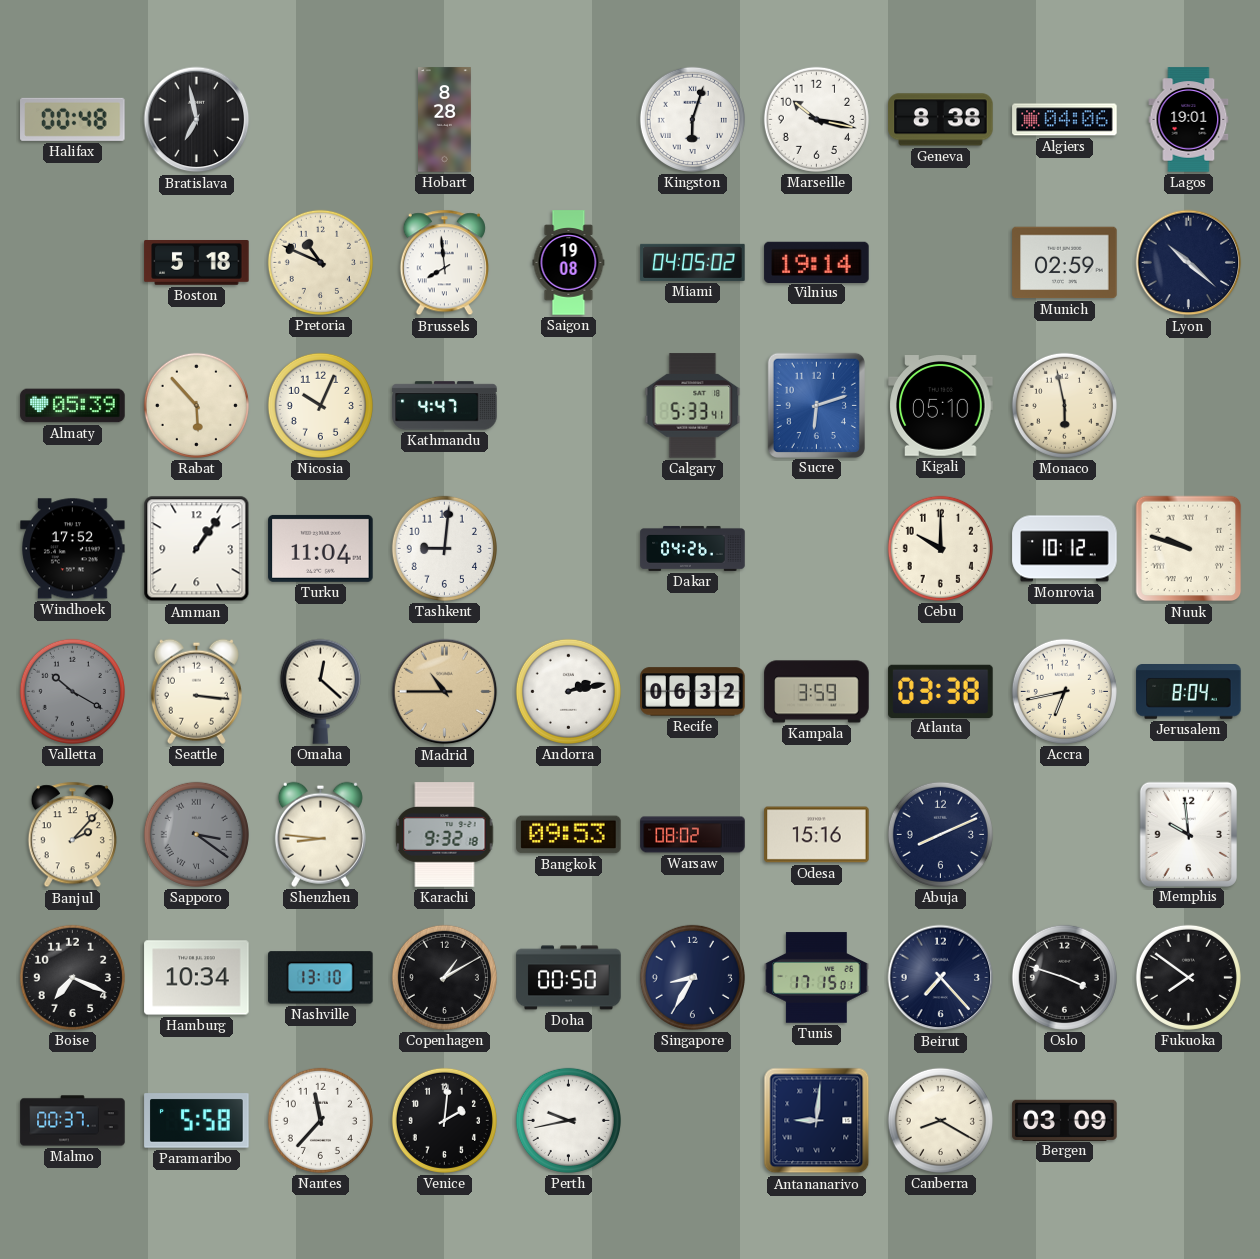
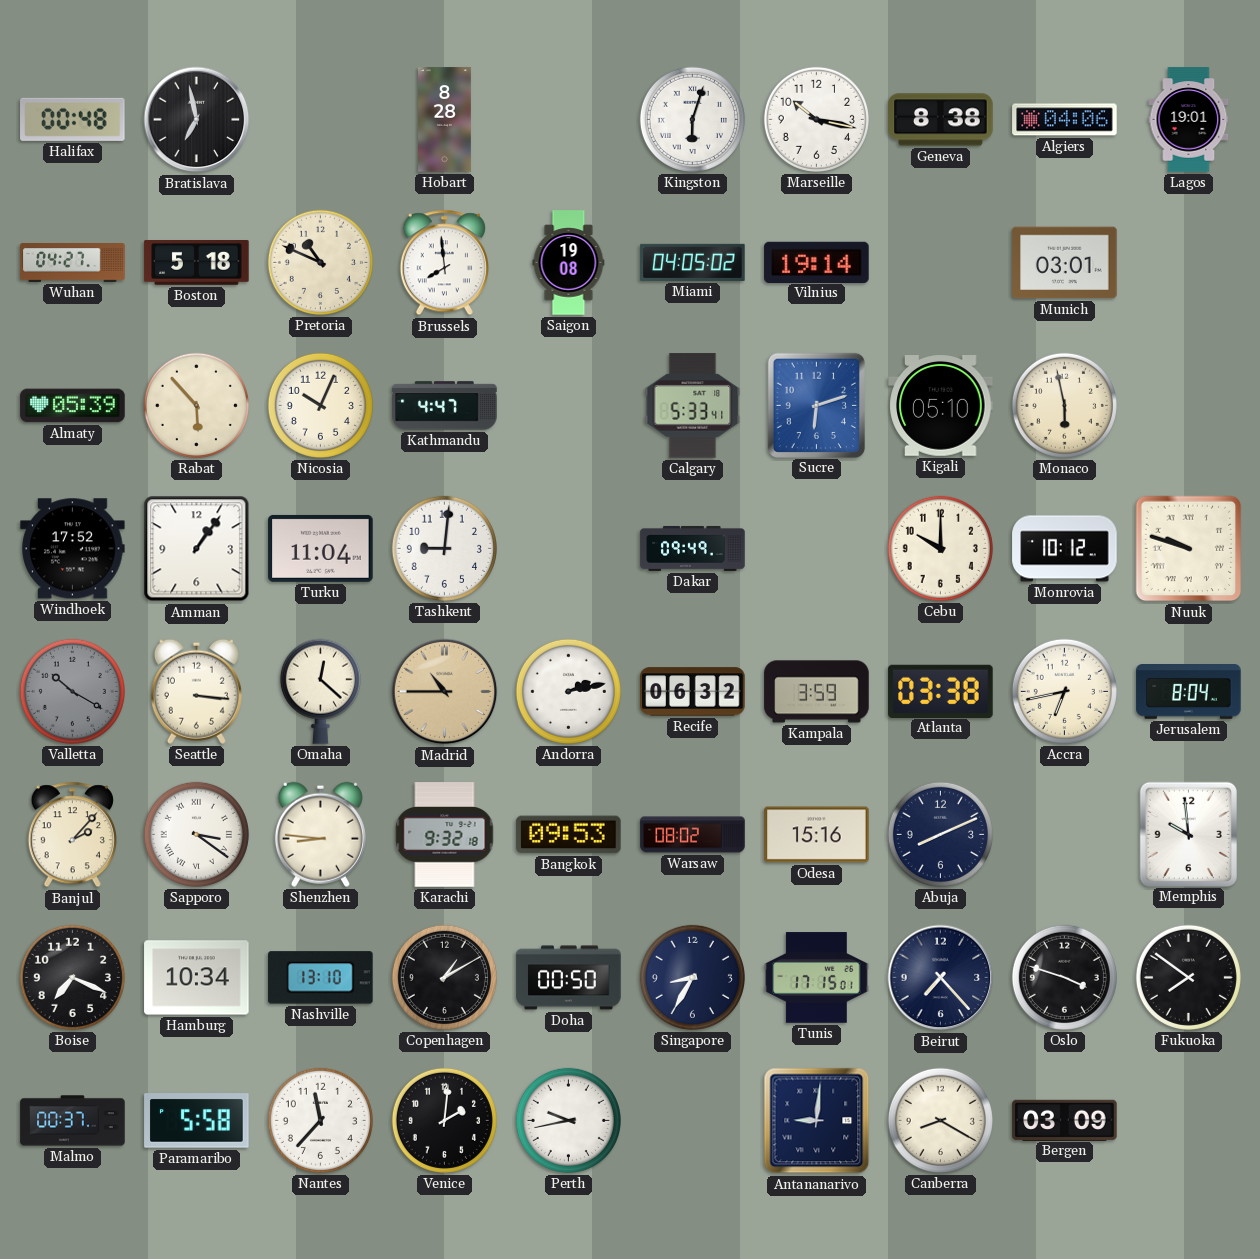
Wuhan: none -> 04:27 (73, 263)
Munich: 02:59 -> 03:01 (1065, 263)
Lyon: 10:22 -> none (1189, 263)
Dakar: 04:26 -> 09:49 (693, 548)
Sapporo dial: grey -> white (196, 834)
